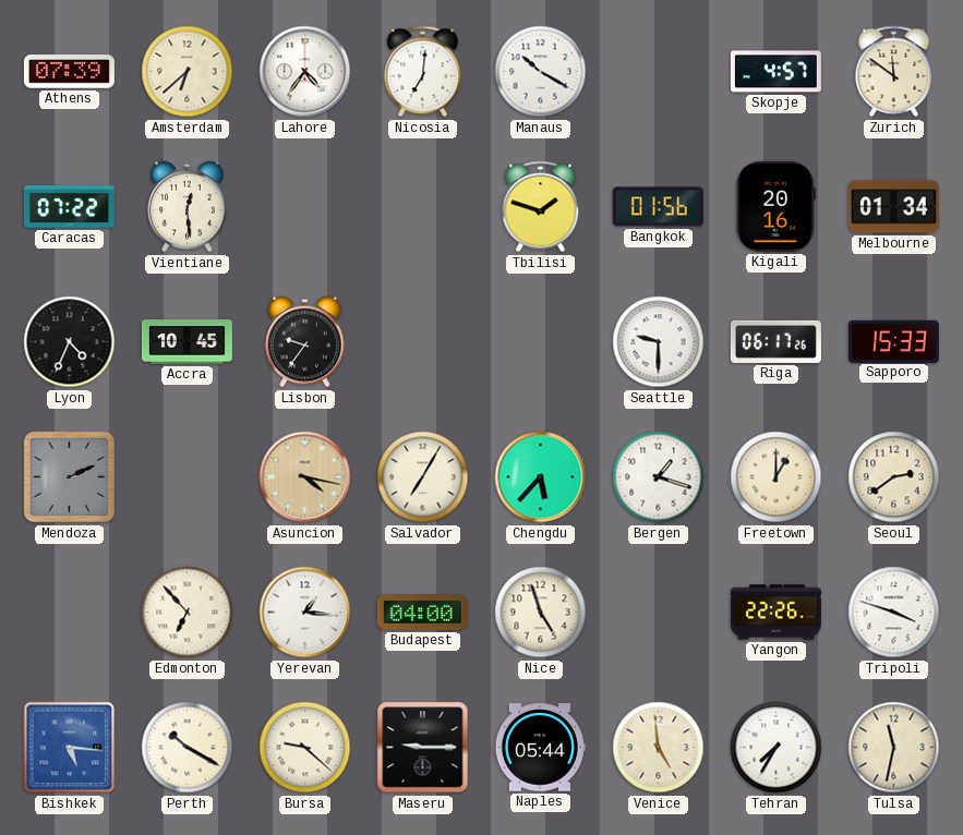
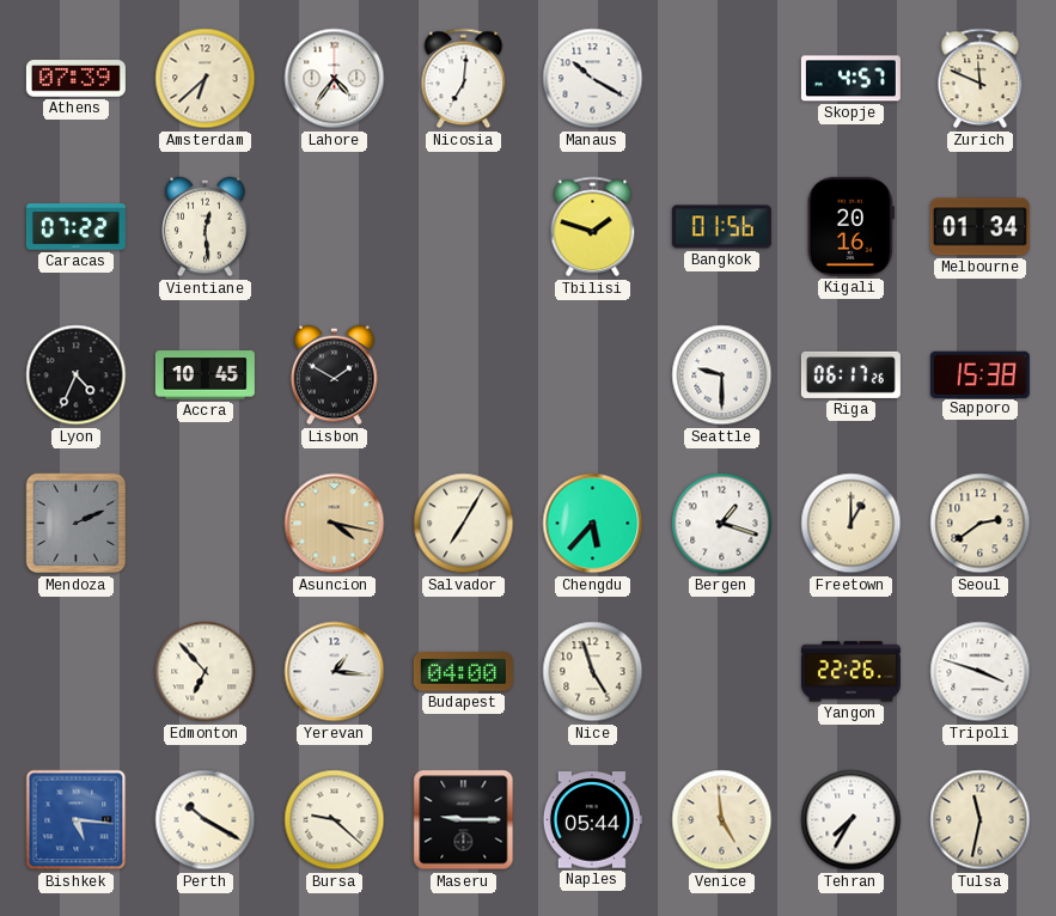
Zurich: 11:51 -> 11:49 (981, 79)
Lisbon: 9:36 -> 1:50 (335, 375)
Sapporo: 15:33 -> 15:38 (979, 374)
